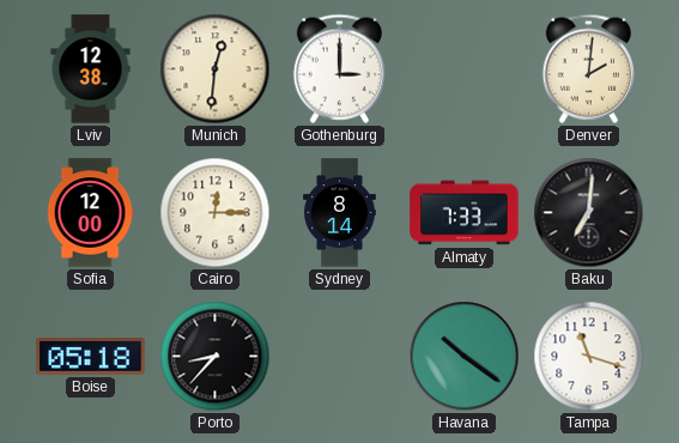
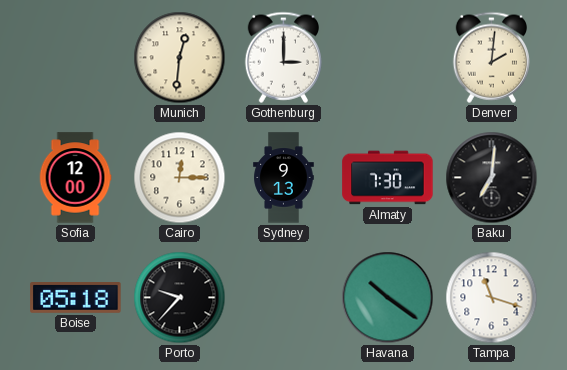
Lviv: 12:38 -> none (91, 69)
Sydney: 8:14 -> 9:13 (284, 178)
Almaty: 7:33 -> 7:30 (388, 178)
Porto: 8:37 -> 9:37 (180, 298)
